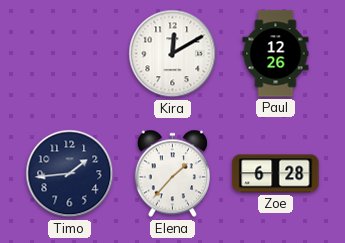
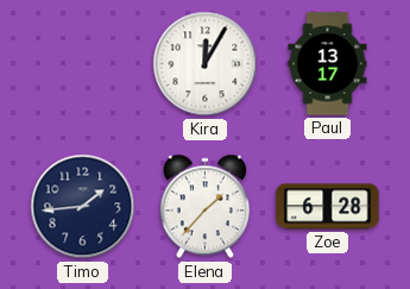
Kira: 12:10 -> 12:05 (206, 64)
Paul: 12:26 -> 13:17 (328, 64)
